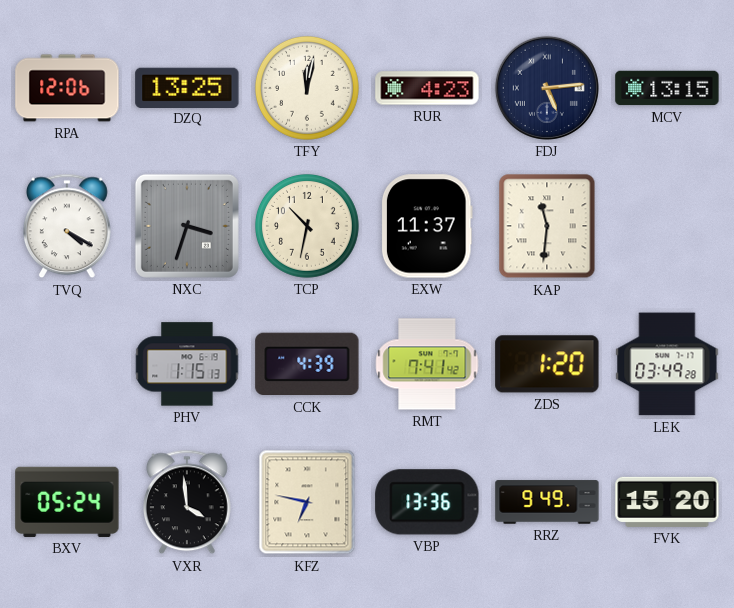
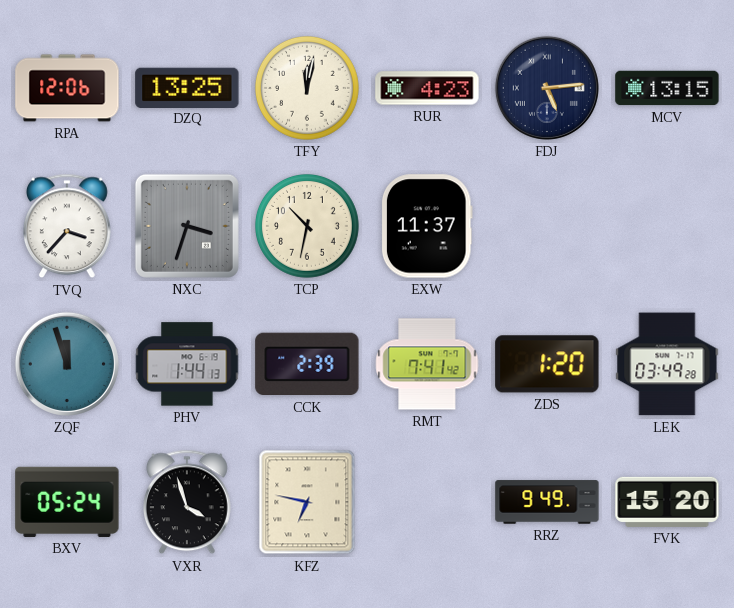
TVQ: 4:20 -> 3:37 (68, 226)
KAP: 11:31 -> none (547, 226)
ZQF: none -> 11:57 (67, 364)
PHV: 1:15 -> 1:44 (187, 364)
CCK: 4:39 -> 2:39 (307, 364)
VXR: 3:59 -> 3:57 (188, 502)
VBP: 13:36 -> none (427, 502)
